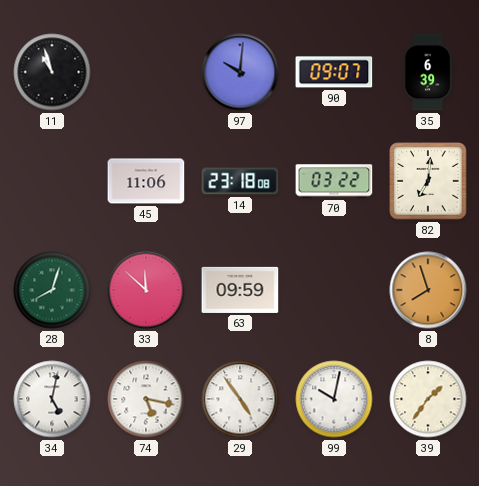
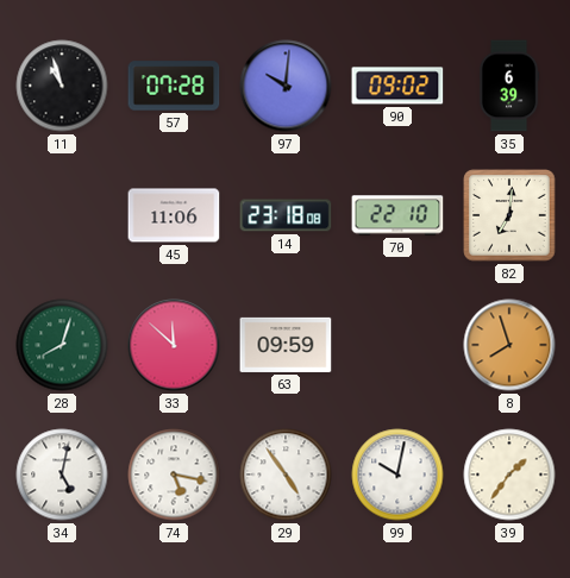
57: none -> 07:28 (174, 86)
90: 09:07 -> 09:02 (397, 86)
70: 03:22 -> 22:10 (397, 215)
